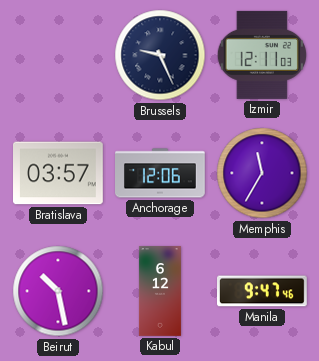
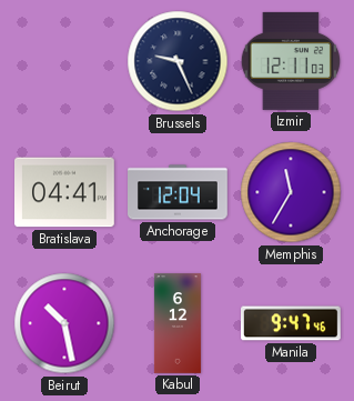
Bratislava: 03:57 -> 04:41 (65, 192)
Anchorage: 12:06 -> 12:04 (179, 192)
